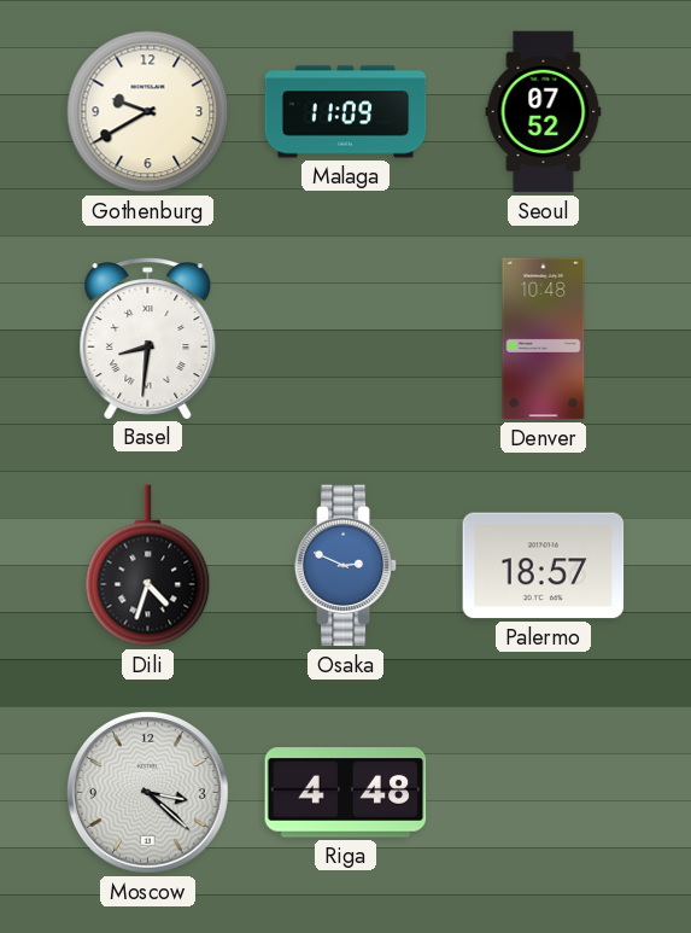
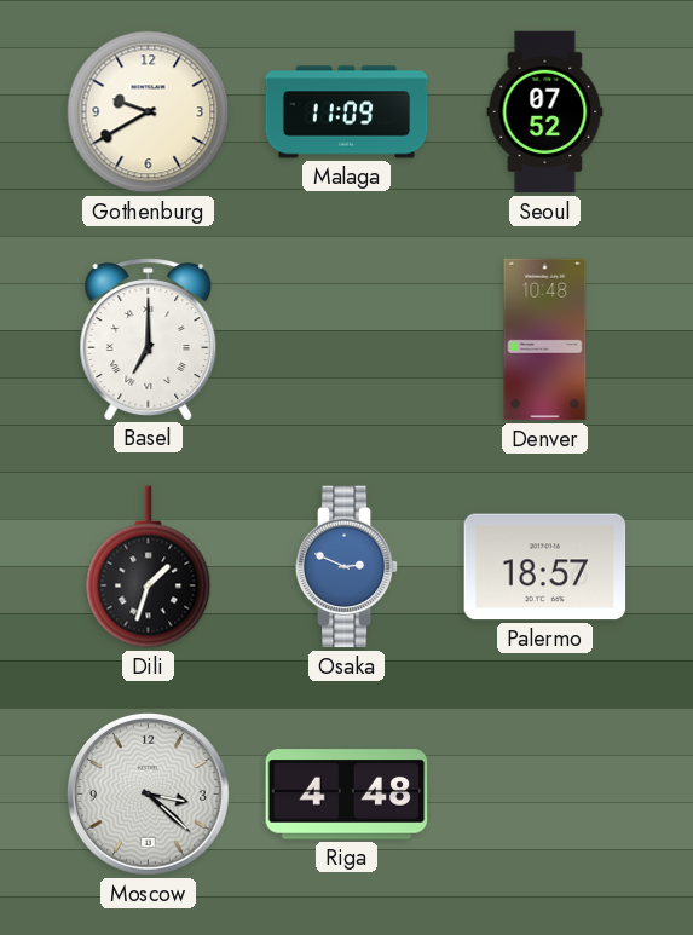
Basel: 8:31 -> 7:00 (149, 339)
Dili: 4:33 -> 1:33 (149, 567)
